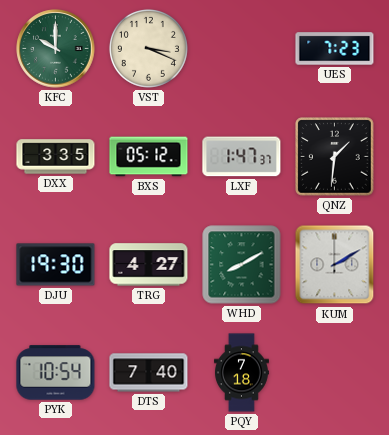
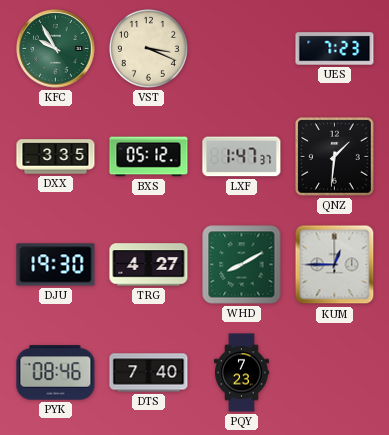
KFC: 10:00 -> 9:55 (56, 49)
KUM: 2:10 -> 12:45 (335, 265)
PYK: 10:54 -> 08:46 (56, 373)
PQY: 7:18 -> 7:23 (241, 373)
